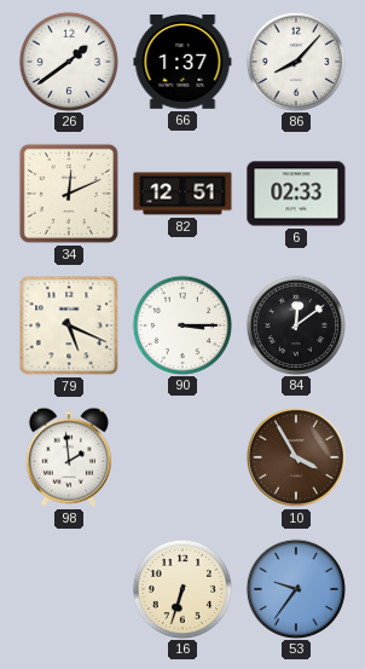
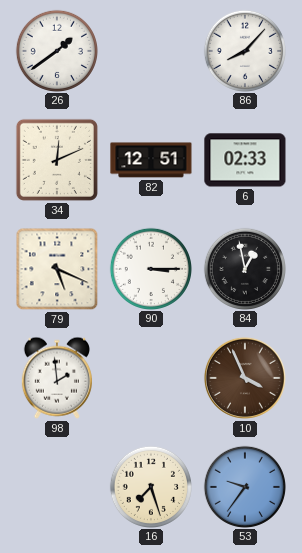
66: 1:37 -> none (182, 63)
84: 12:09 -> 12:58 (244, 268)
10: 3:55 -> 3:56 (245, 378)
16: 6:33 -> 7:27 (150, 486)
